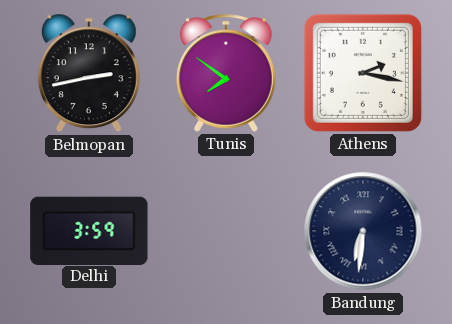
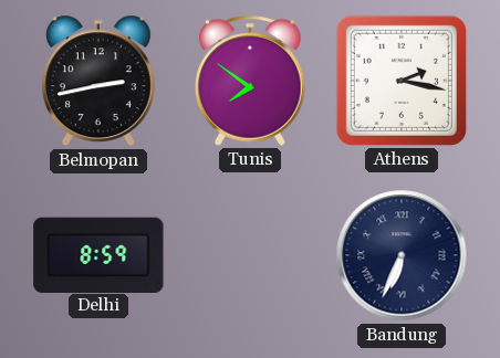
Delhi: 3:59 -> 8:59 (98, 254)
Bandung: 6:31 -> 6:34 (402, 255)
